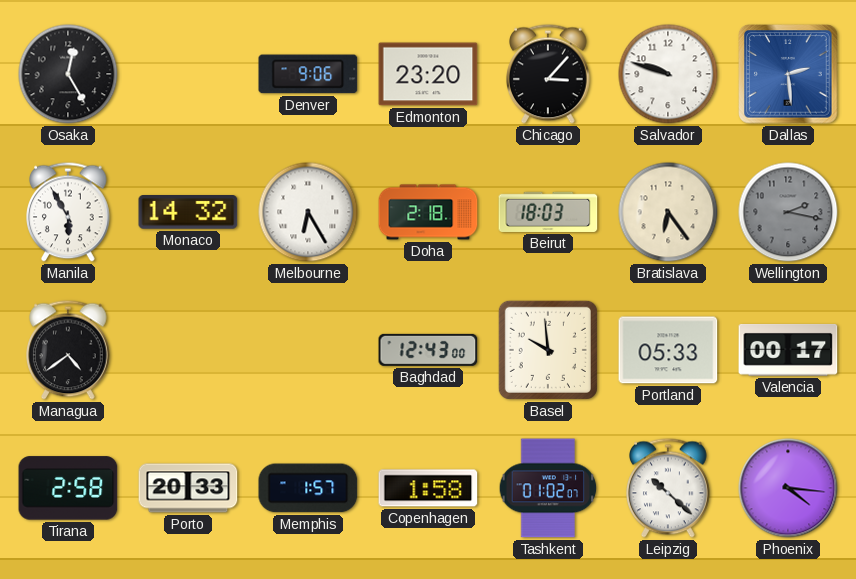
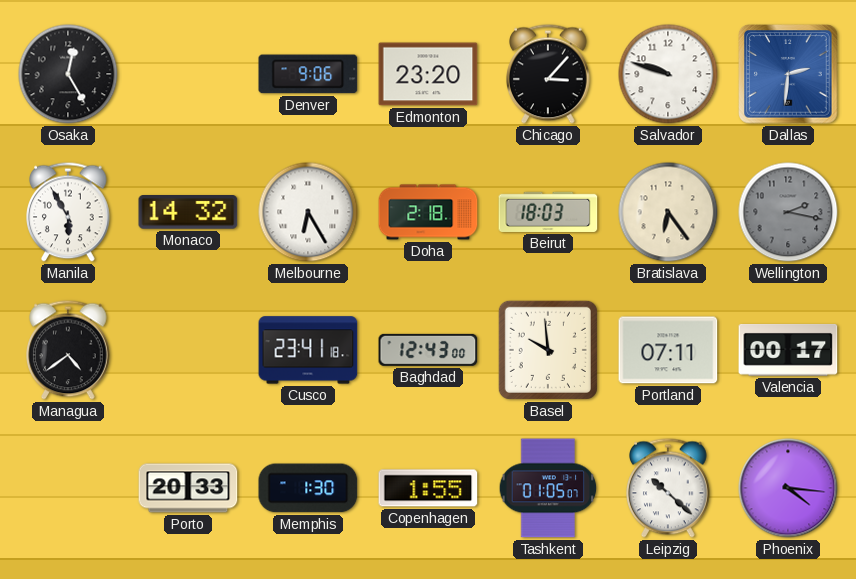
Dallas: 2:29 -> 2:31 (788, 74)
Cusco: none -> 23:41 (308, 350)
Portland: 05:33 -> 07:11 (668, 350)
Tirana: 2:58 -> none (68, 488)
Memphis: 1:57 -> 1:30 (308, 488)
Copenhagen: 1:58 -> 1:55 (428, 488)
Tashkent: 01:02 -> 01:05 (548, 488)
